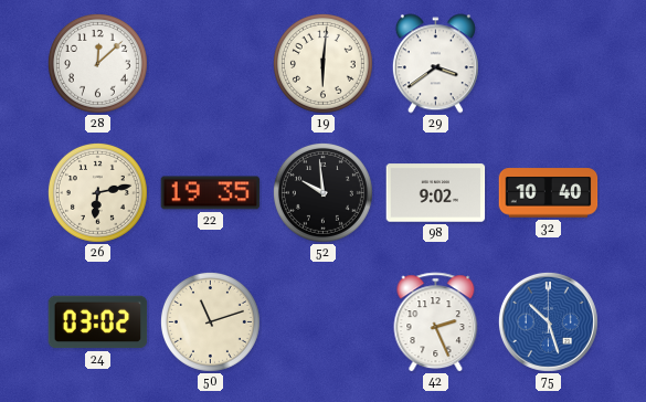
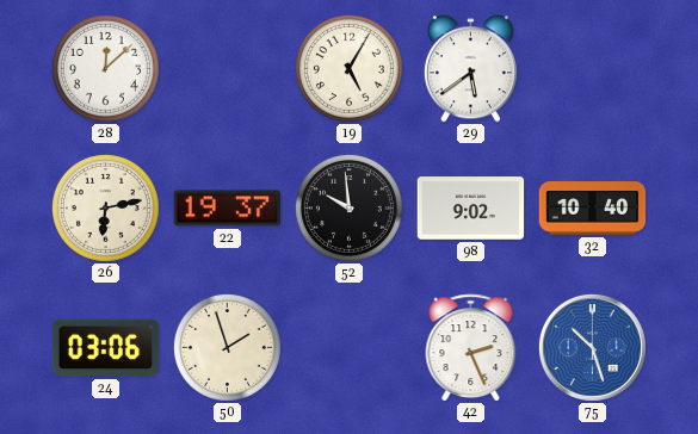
19: 6:01 -> 5:05 (348, 68)
29: 3:39 -> 5:39 (470, 69)
22: 19:35 -> 19:37 (228, 209)
24: 03:02 -> 03:06 (106, 348)
50: 11:12 -> 1:57 (227, 347)
